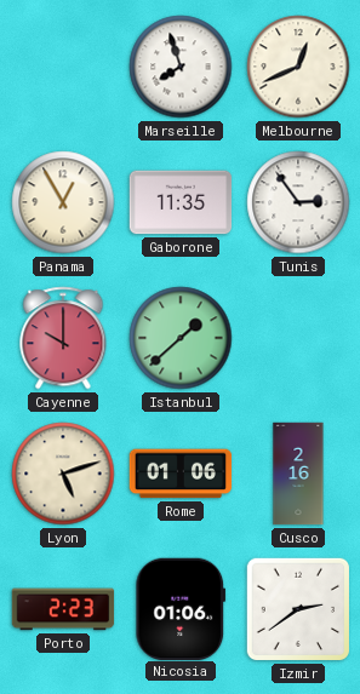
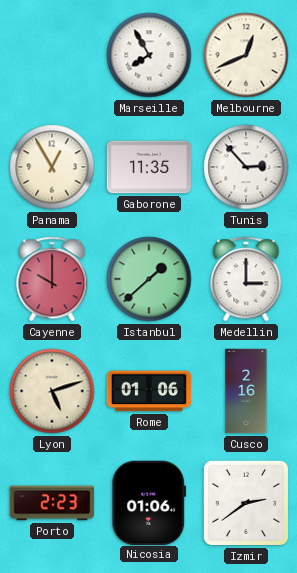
Marseille: 7:57 -> 7:55 (149, 55)
Tunis: 2:54 -> 2:53 (246, 167)
Medellin: none -> 3:00 (246, 279)
